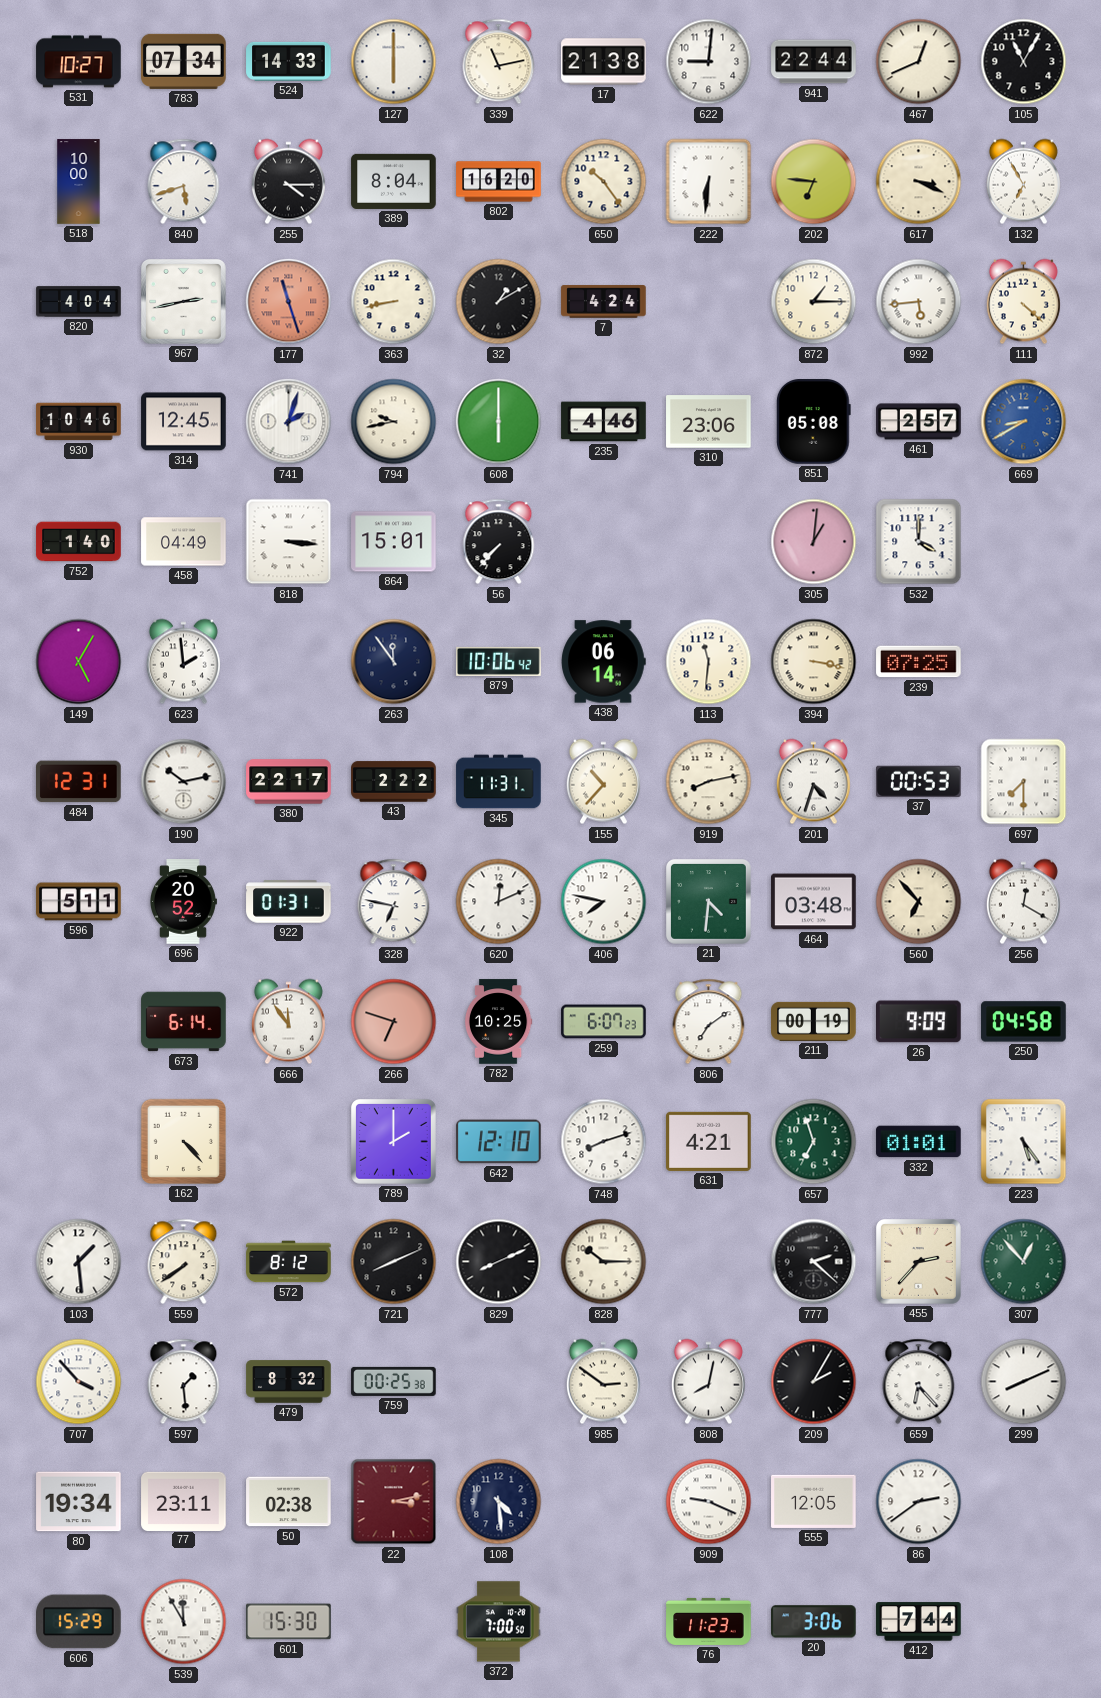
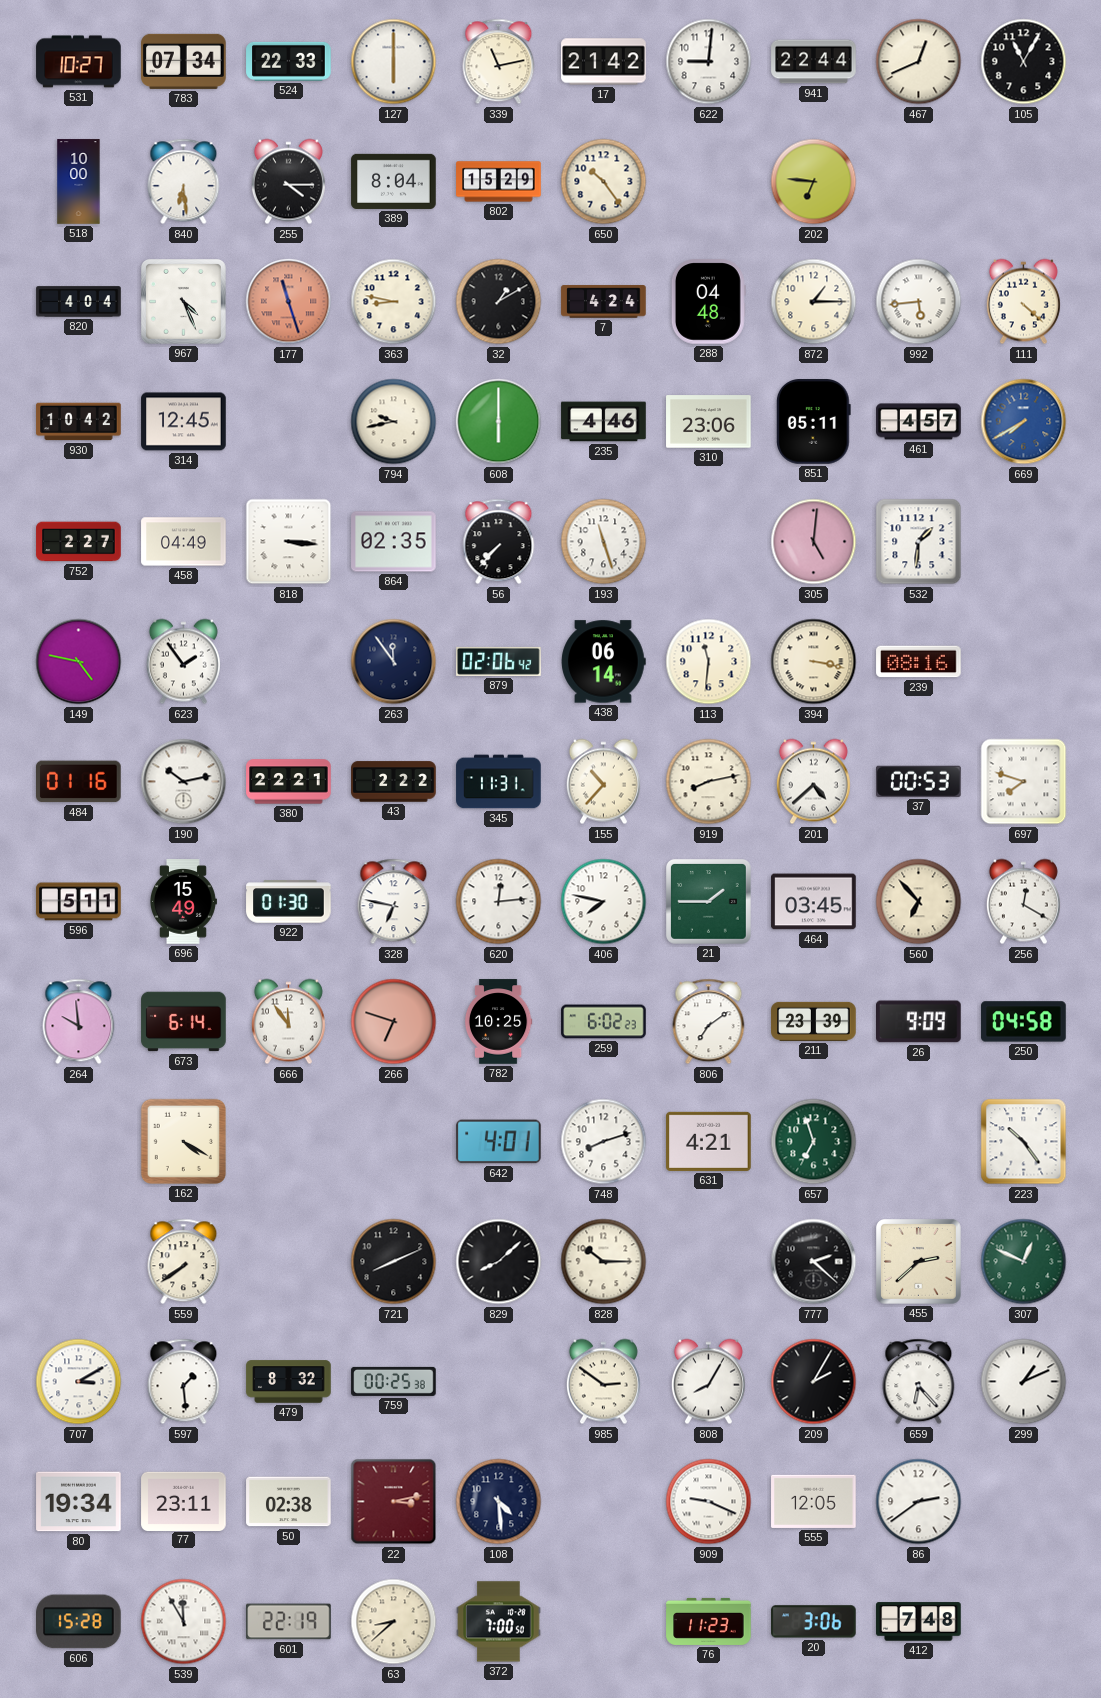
524: 14:33 -> 22:33 (289, 61)
17: 21:38 -> 21:42 (604, 62)
840: 5:42 -> 6:29 (184, 182)
802: 16:20 -> 15:29 (499, 182)
222: 6:31 -> none (709, 182)
617: 3:19 -> none (919, 182)
132: 6:55 -> none (1023, 182)
967: 2:43 -> 4:26 (184, 302)
363: 8:43 -> 8:47 (394, 302)
288: none -> 04:48 (708, 302)
930: 10:46 -> 10:42 (79, 422)
741: 2:03 -> none (289, 422)
851: 05:08 -> 05:11 (813, 422)
461: 2:57 -> 4:57 (919, 422)
669: 8:40 -> 7:40 (1024, 422)
752: 1:40 -> 2:27 (79, 542)
864: 15:01 -> 02:35 (394, 542)
193: none -> 11:27 (604, 542)
305: 1:01 -> 5:01 (814, 542)
532: 4:00 -> 1:31 (919, 542)
149: 5:05 -> 4:47 (79, 662)
623: 1:59 -> 1:54 (183, 662)
879: 10:06 -> 02:06 (499, 661)
239: 07:25 -> 08:16 (919, 662)
484: 12:31 -> 01:16 (79, 782)
380: 22:17 -> 22:21 (289, 782)
201: 4:33 -> 4:38 (813, 782)
697: 7:30 -> 7:48 (1024, 782)
696: 20:52 -> 15:49 (184, 902)
922: 01:31 -> 01:30 (289, 902)
620: 12:11 -> 12:14 (499, 902)
21: 4:31 -> 1:45 (709, 902)
464: 03:48 -> 03:45 (814, 902)
264: none -> 9:59 (79, 1022)
259: 6:07 -> 6:02 (604, 1022)
211: 00:19 -> 23:39 (814, 1021)
162: 4:23 -> 4:20 (183, 1141)
789: 2:00 -> none (394, 1142)
642: 12:10 -> 4:01 (499, 1142)
332: 01:01 -> none (919, 1142)
223: 5:24 -> 10:24 (1024, 1142)
103: 1:29 -> none (79, 1262)
572: 8:12 -> none (289, 1262)
829: 8:11 -> 8:08 (499, 1262)
455: 2:37 -> 2:38 (919, 1262)
307: 12:53 -> 12:49 (1024, 1262)
707: 3:53 -> 3:10 (79, 1382)
808: 8:02 -> 8:05 (708, 1382)
299: 8:11 -> 1:11 (1024, 1382)
606: 15:29 -> 15:28 (79, 1622)
601: 15:30 -> 22:19 (289, 1622)
63: none -> 8:38 (394, 1622)
412: 7:44 -> 7:48 (919, 1622)
